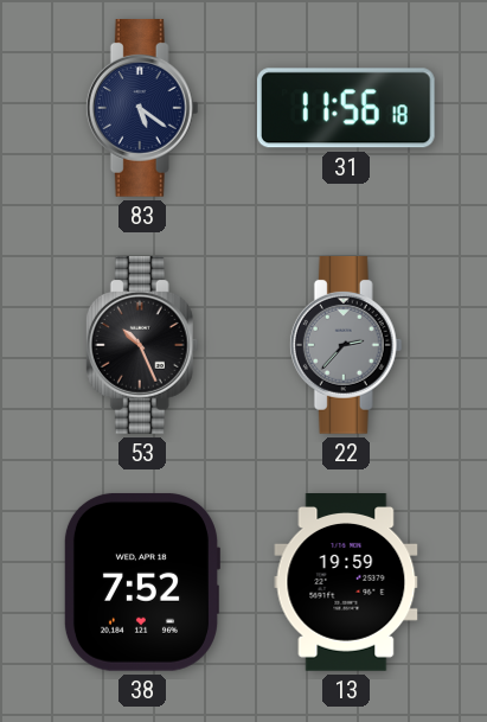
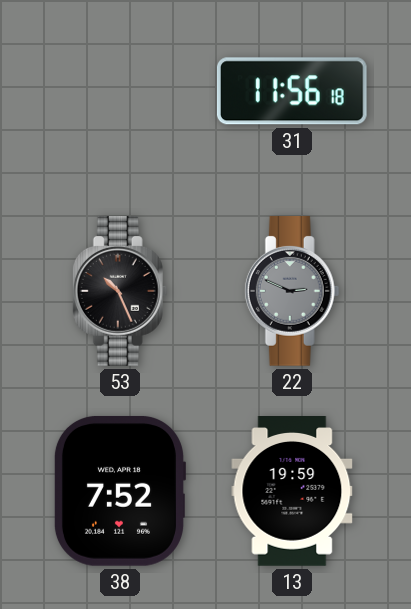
83: 5:21 -> none (142, 109)
22: 2:37 -> 2:49 (292, 292)
